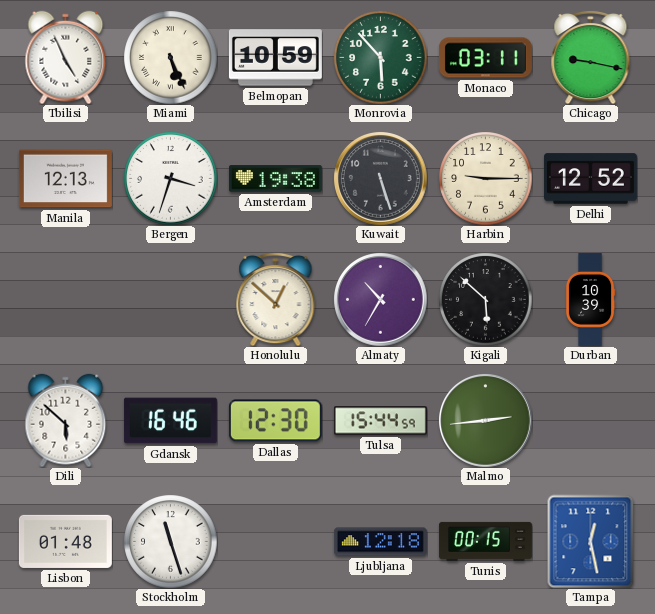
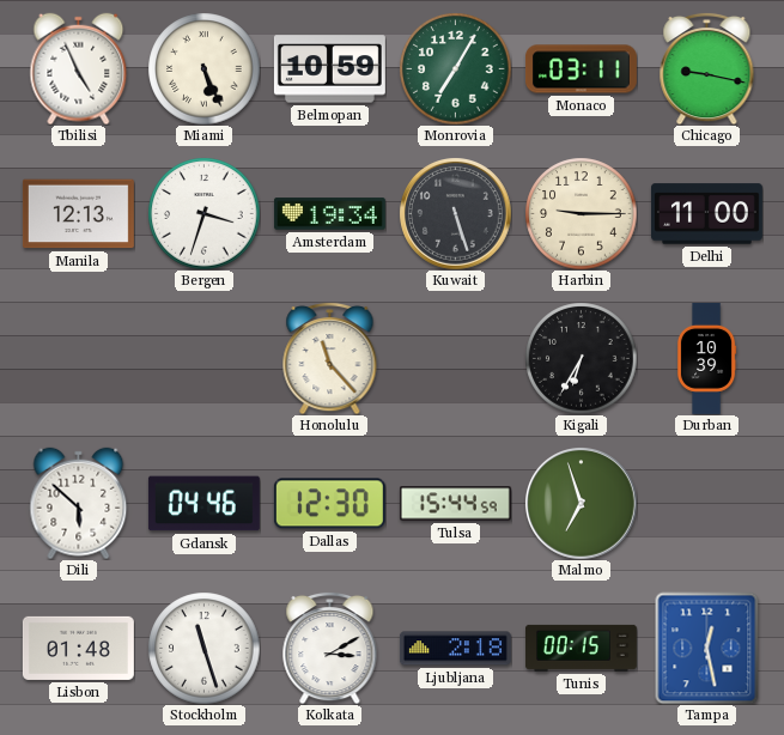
Monrovia: 5:53 -> 7:05 (455, 68)
Amsterdam: 19:38 -> 19:34 (329, 214)
Delhi: 12:52 -> 11:00 (706, 214)
Honolulu: 12:52 -> 11:23 (330, 358)
Almaty: 10:35 -> none (381, 300)
Kigali: 5:52 -> 6:35 (581, 358)
Gdansk: 16:46 -> 04:46 (203, 504)
Malmo: 2:44 -> 6:57 (582, 504)
Kolkata: none -> 3:10 (330, 648)
Ljubljana: 12:18 -> 2:18 (455, 649)
